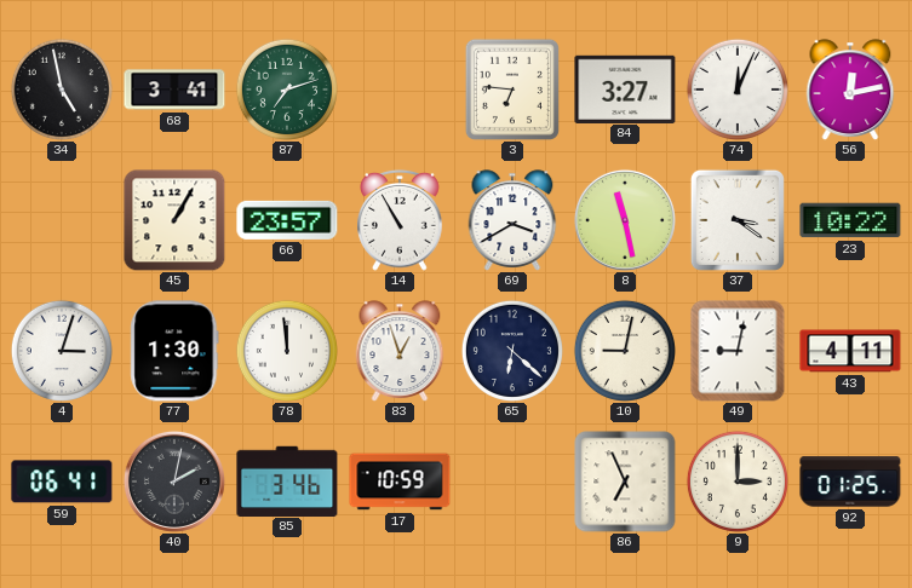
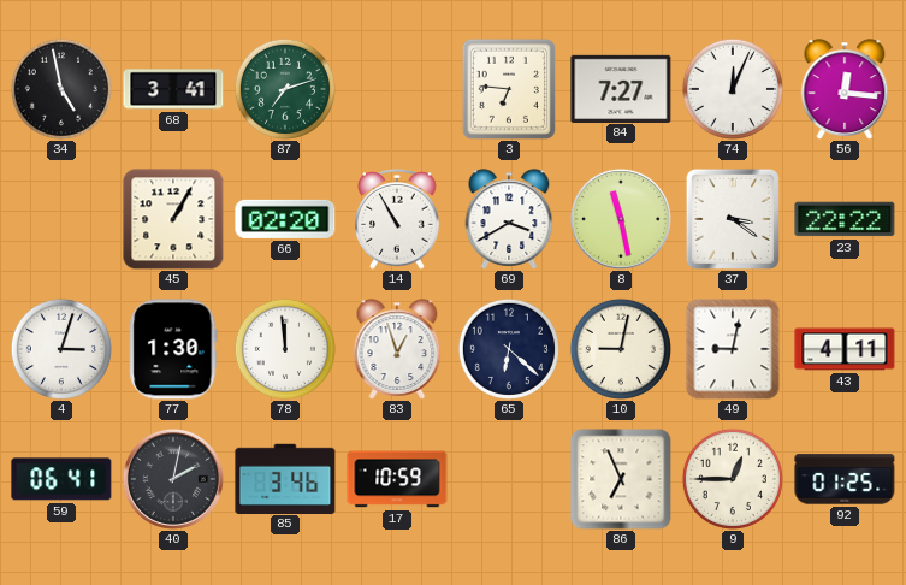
84: 3:27 -> 7:27 (621, 88)
56: 12:13 -> 12:16 (845, 89)
66: 23:57 -> 02:20 (285, 219)
23: 10:22 -> 22:22 (845, 219)
9: 3:00 -> 12:45 (733, 479)
